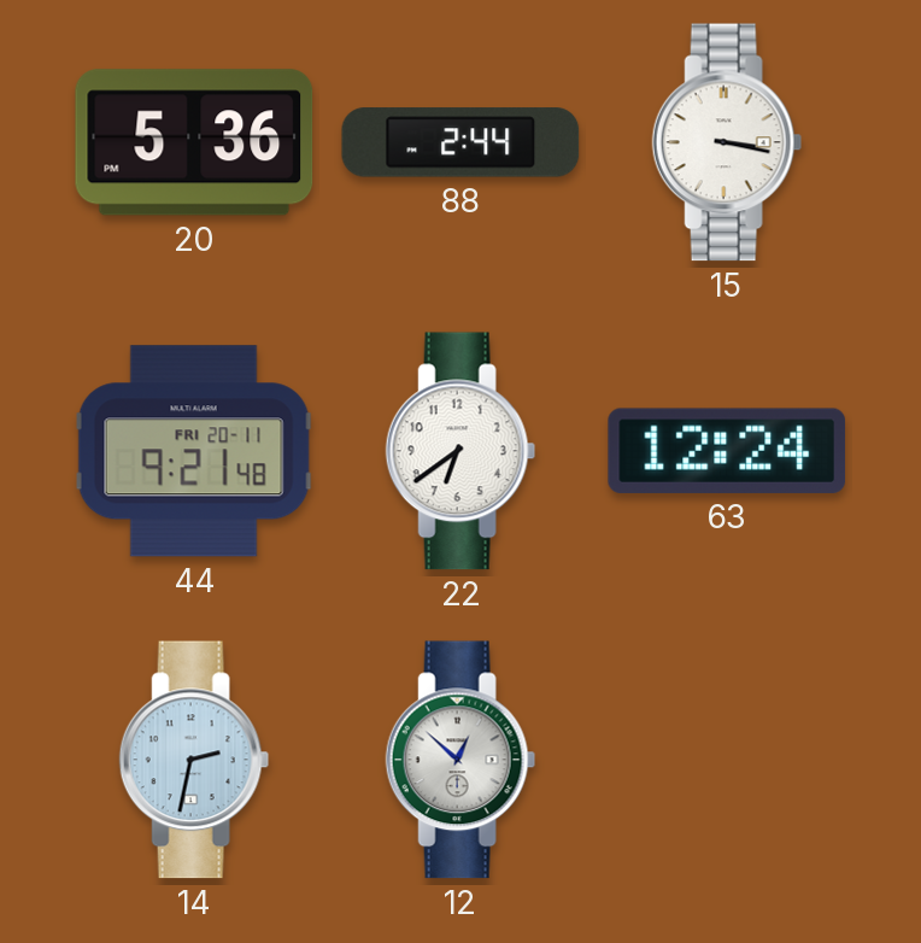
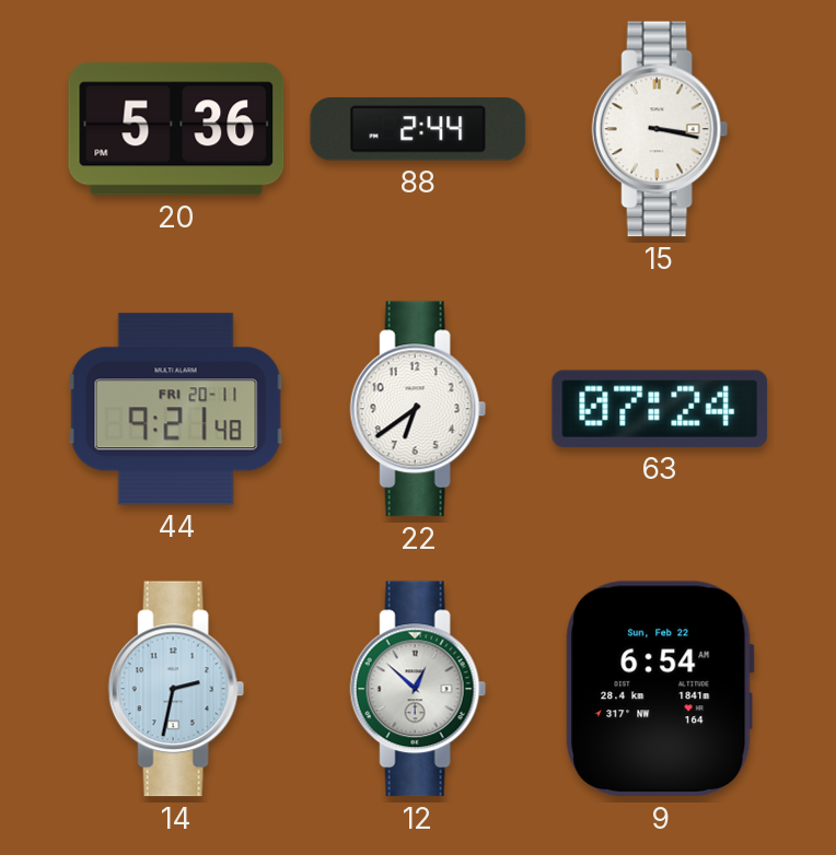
63: 12:24 -> 07:24 (660, 409)
9: none -> 6:54 (660, 689)
